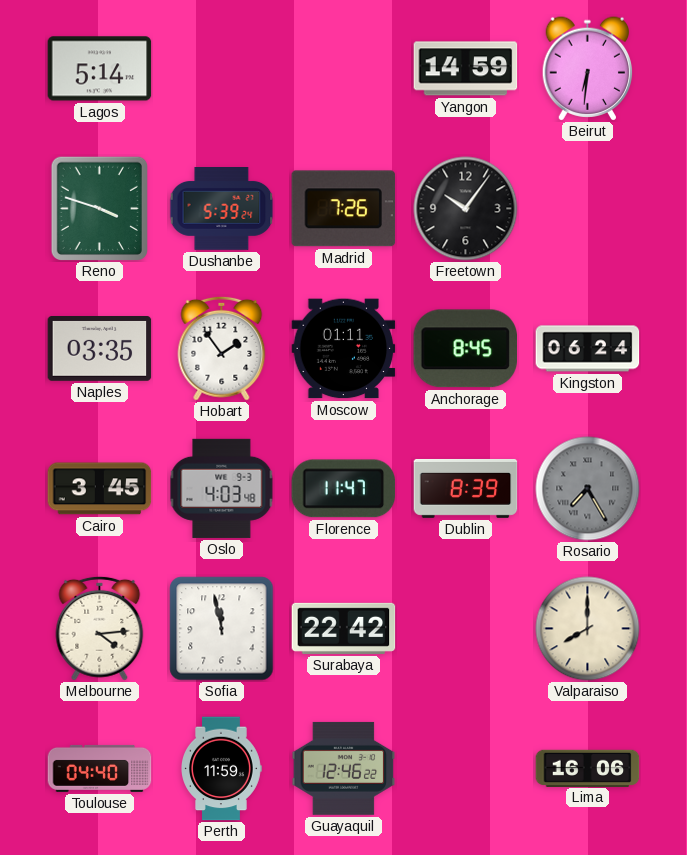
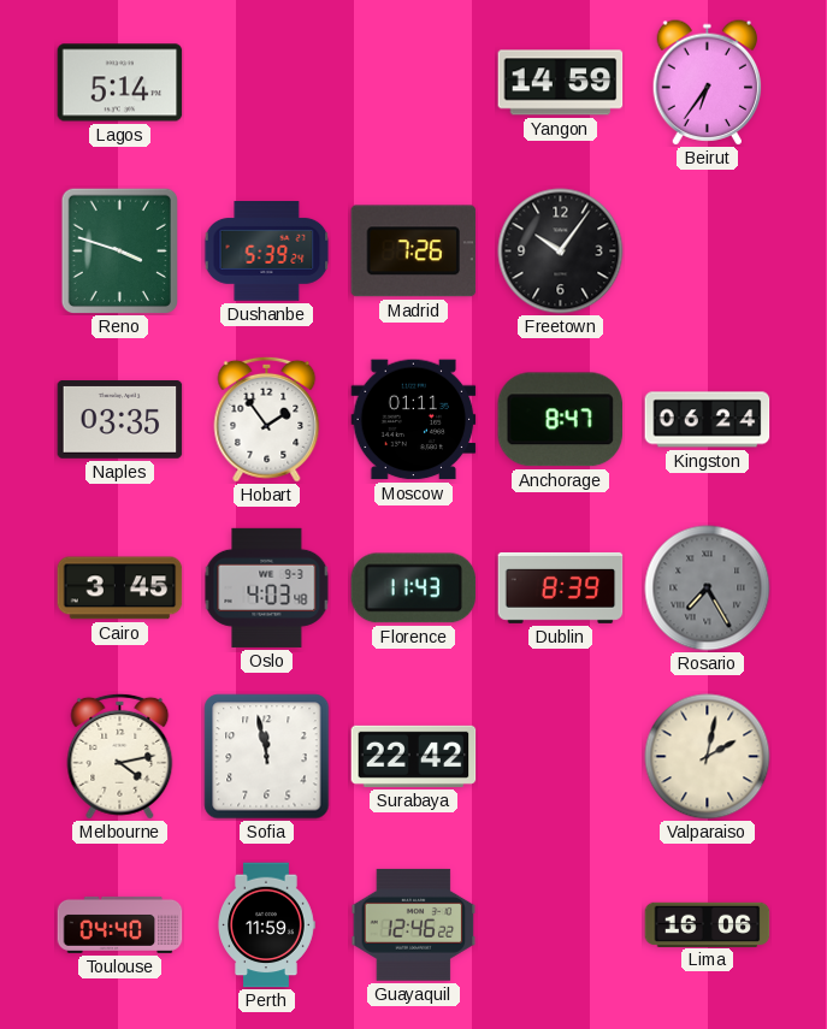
Beirut: 6:31 -> 6:36 (708, 83)
Anchorage: 8:45 -> 8:47 (560, 420)
Florence: 11:47 -> 11:43 (414, 589)
Melbourne: 4:14 -> 4:13 (120, 756)
Valparaiso: 8:00 -> 2:02 (708, 757)
